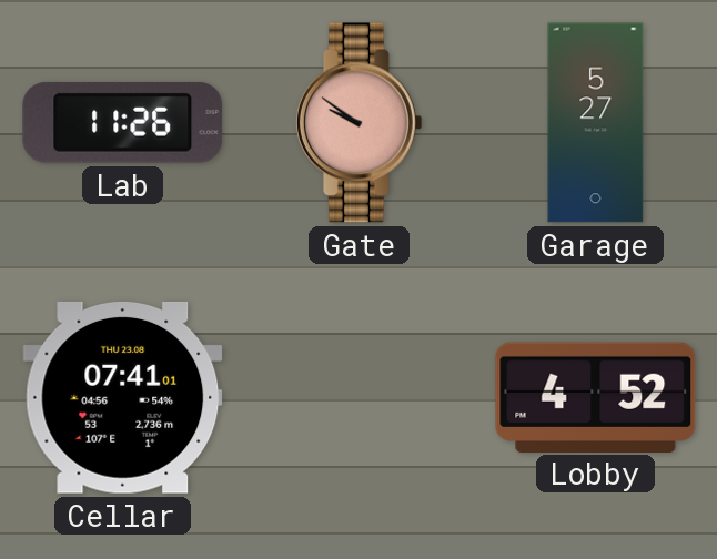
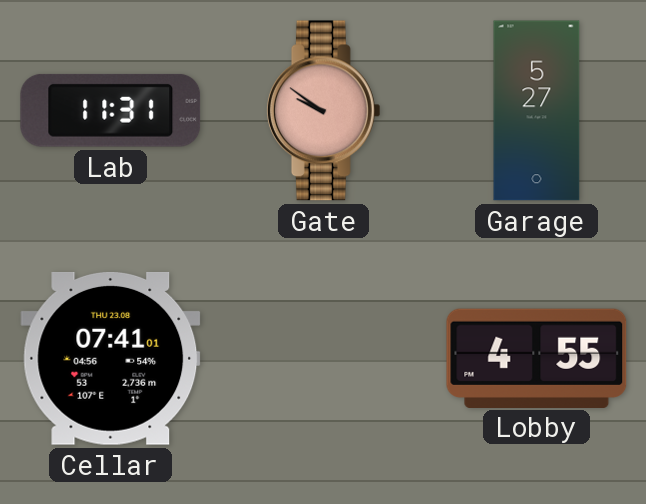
Lab: 11:26 -> 11:31 (111, 110)
Lobby: 4:52 -> 4:55 (537, 358)
